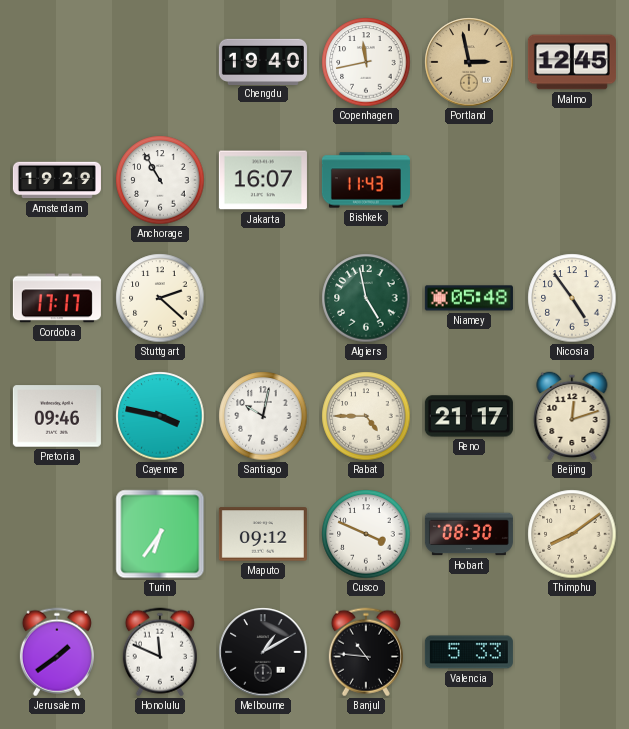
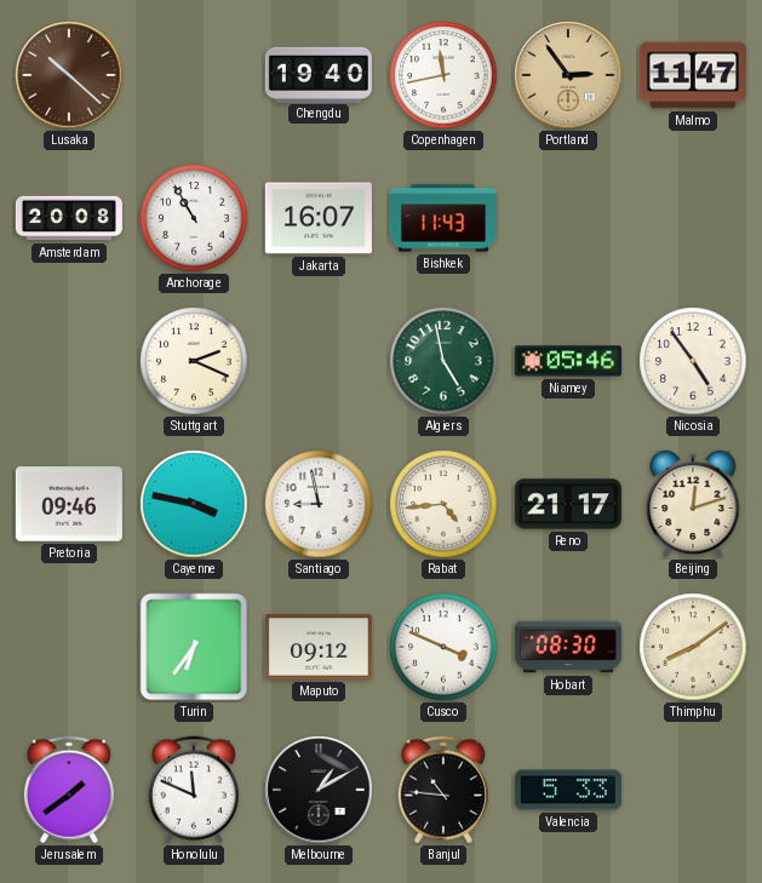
Lusaka: none -> 10:22 (69, 75)
Portland: 2:58 -> 2:54 (568, 75)
Malmo: 12:45 -> 11:47 (693, 75)
Amsterdam: 19:29 -> 20:08 (69, 218)
Cordoba: 17:17 -> none (57, 298)
Stuttgart: 2:22 -> 2:19 (194, 361)
Niamey: 05:48 -> 05:46 (568, 361)
Santiago: 10:02 -> 8:58 (319, 504)
Rabat: 4:45 -> 4:44 (443, 504)
